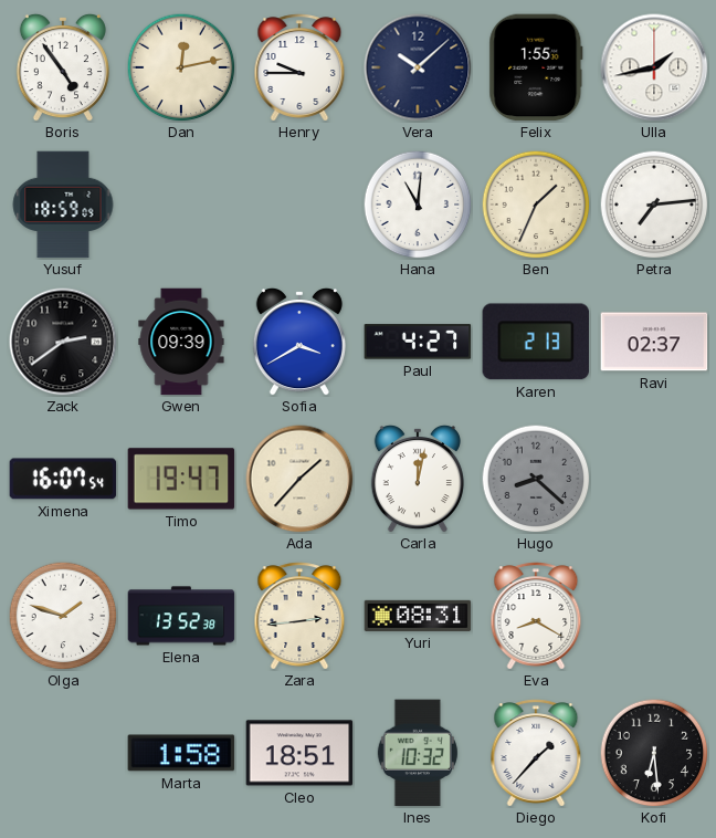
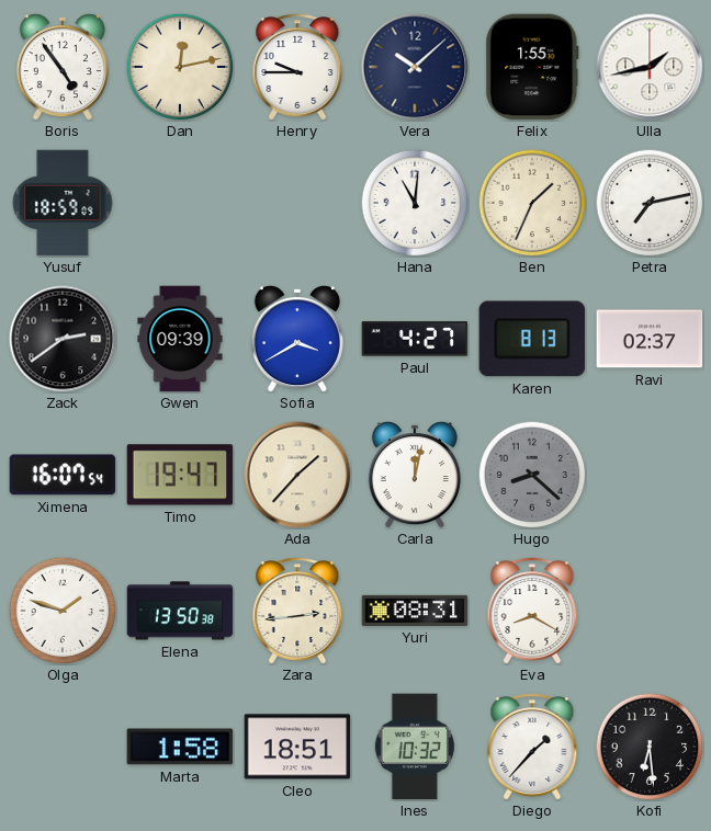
Petra: 7:14 -> 7:13 (650, 203)
Karen: 2:13 -> 8:13 (531, 339)
Elena: 13:52 -> 13:50 (180, 611)
